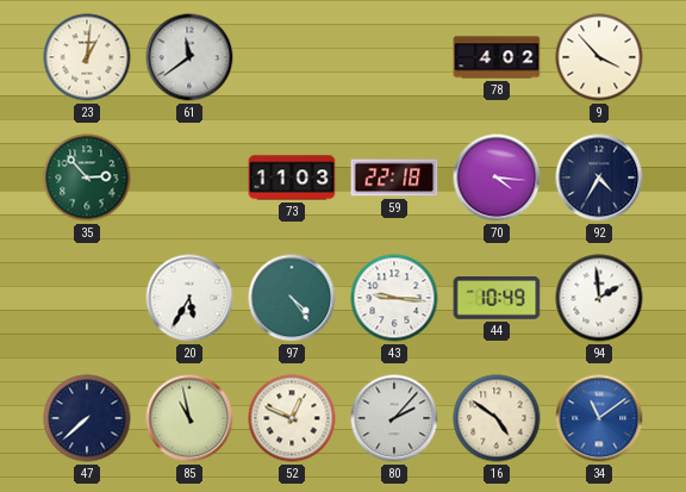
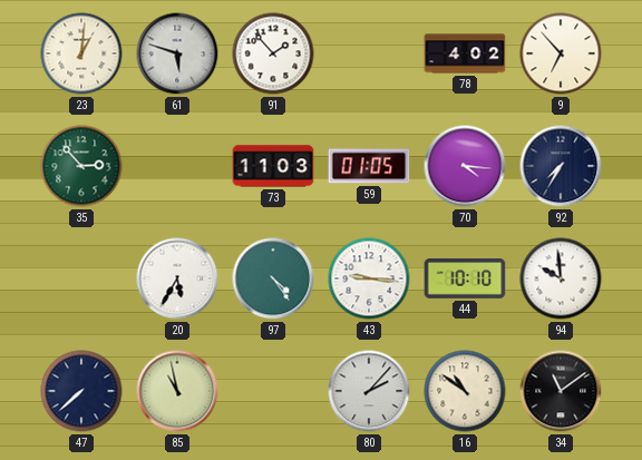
61: 11:39 -> 5:48 (177, 53)
91: none -> 1:53 (273, 53)
9: 3:53 -> 6:53 (561, 53)
59: 22:18 -> 01:05 (369, 166)
92: 4:35 -> 7:35 (561, 166)
44: 10:49 -> 10:10 (465, 278)
94: 1:59 -> 9:59 (561, 278)
52: 12:49 -> none (292, 418)
16: 4:51 -> 10:51 (465, 391)
34 dial: blue -> black (561, 391)
